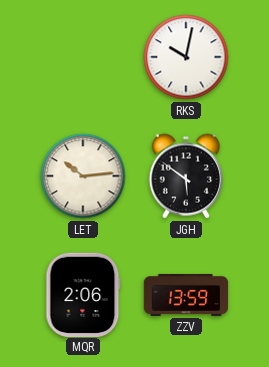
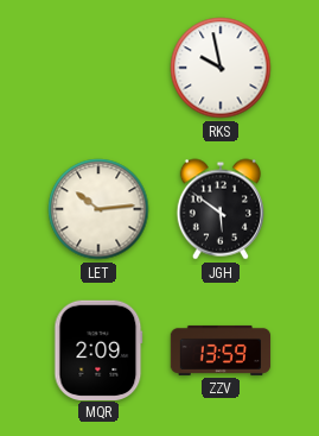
RKS: 10:02 -> 9:58 (221, 68)
MQR: 2:06 -> 2:09 (98, 349)
